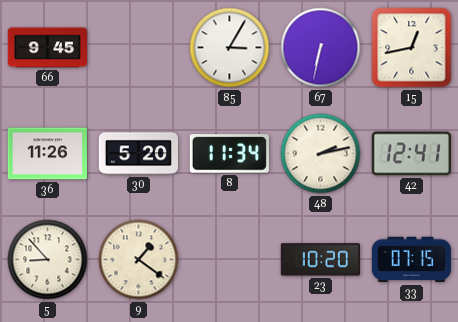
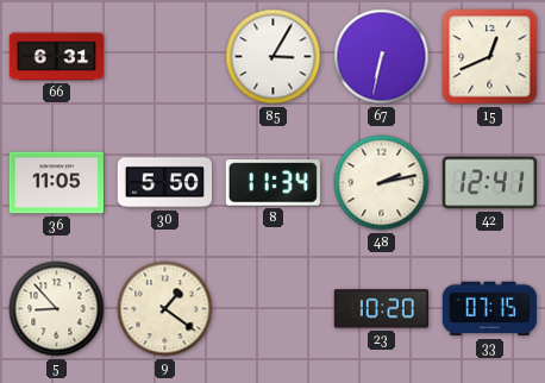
66: 9:45 -> 6:31 (56, 57)
15: 12:43 -> 12:41 (490, 57)
36: 11:26 -> 11:05 (56, 183)
30: 5:20 -> 5:50 (164, 183)
